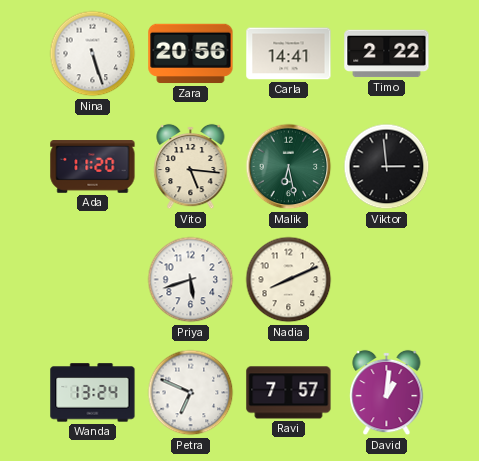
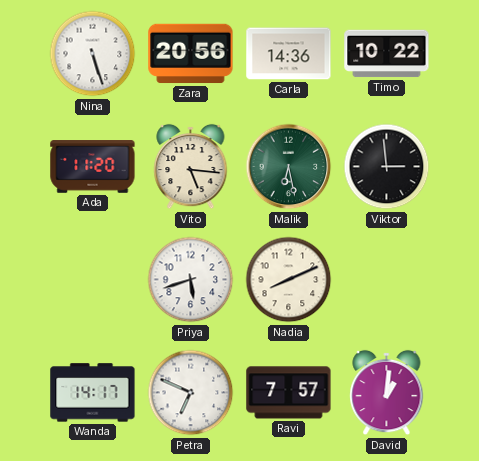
Carla: 14:41 -> 14:36 (289, 54)
Timo: 2:22 -> 10:22 (387, 54)
Wanda: 13:24 -> 14:17 (93, 393)
